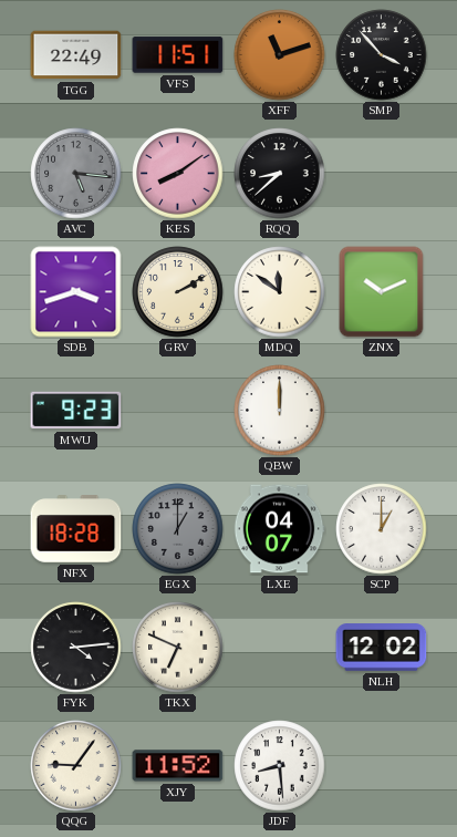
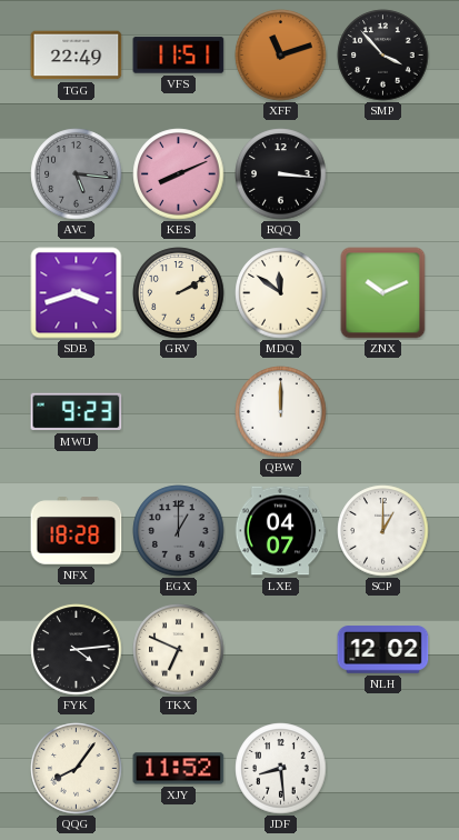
KES: 8:09 -> 8:11 (179, 174)
RQQ: 8:38 -> 3:16 (281, 174)
QQG: 9:06 -> 8:06 (77, 769)
